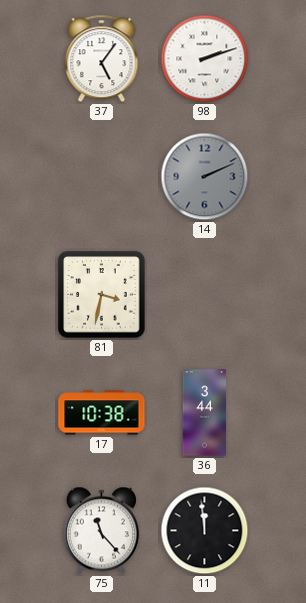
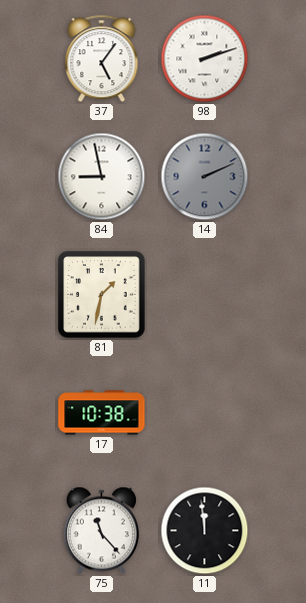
84: none -> 8:58 (102, 177)
81: 3:32 -> 1:32 (102, 295)
36: 3:44 -> none (205, 413)
